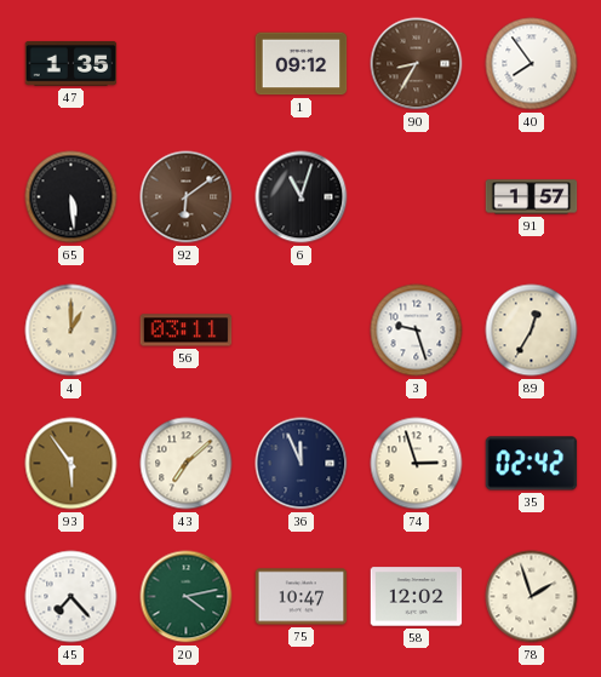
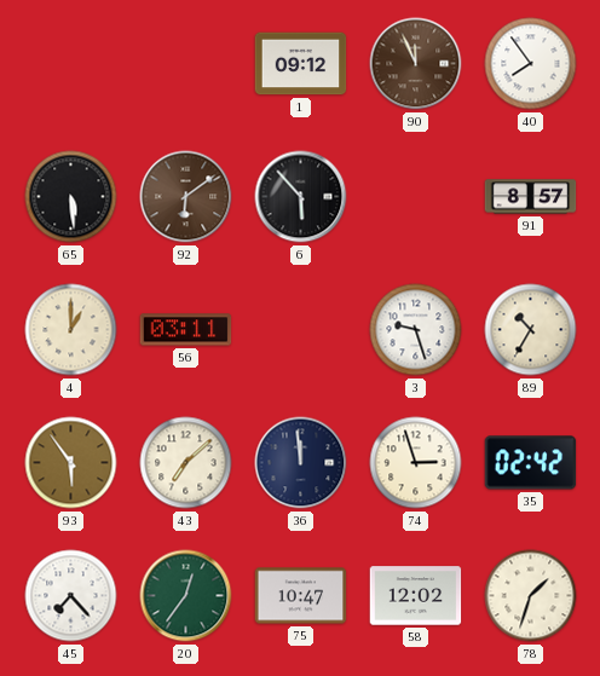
47: 1:35 -> none (71, 64)
90: 8:35 -> 11:56 (416, 64)
6: 11:03 -> 5:53 (301, 197)
91: 1:57 -> 8:57 (531, 197)
89: 12:35 -> 10:35 (531, 330)
36: 11:56 -> 11:59 (301, 463)
20: 4:13 -> 12:36 (186, 596)
78: 1:57 -> 1:33 (531, 596)
